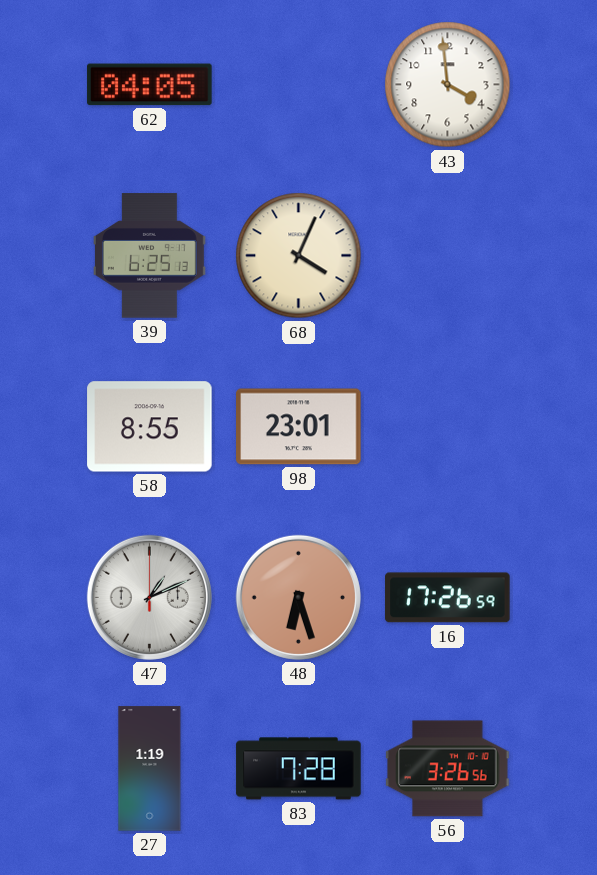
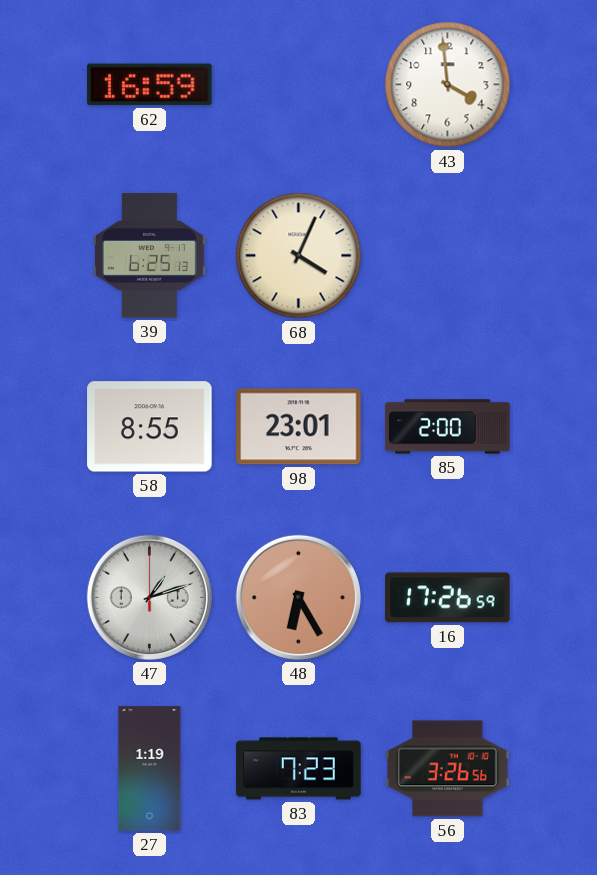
62: 04:05 -> 16:59 (150, 85)
85: none -> 2:00 (448, 427)
47: 1:11 -> 1:12 (149, 597)
48: 6:27 -> 6:25 (298, 597)
83: 7:28 -> 7:23 (299, 769)
